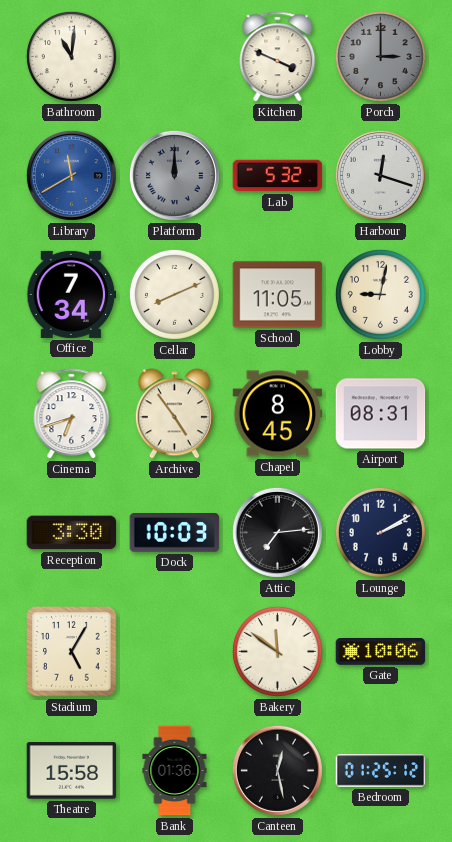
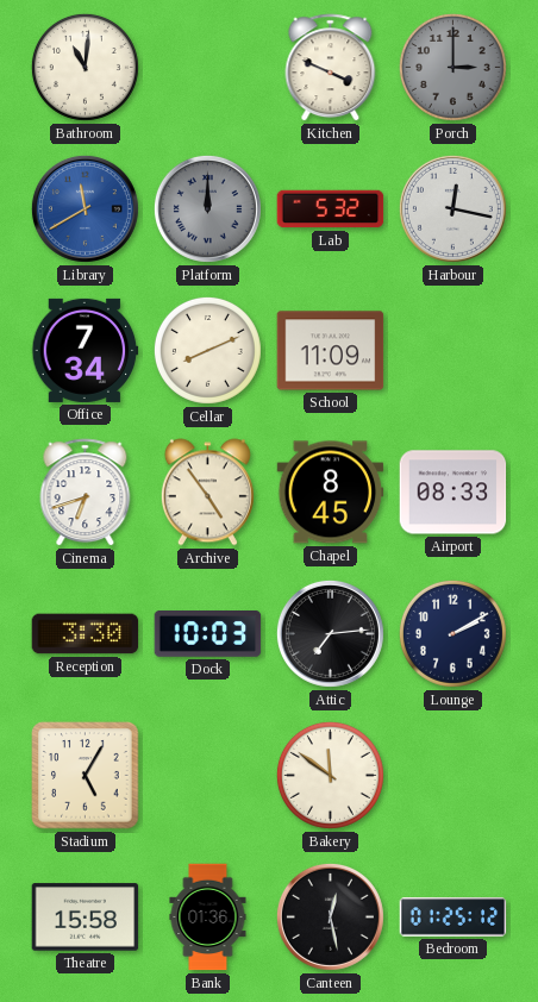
Harbour: 12:18 -> 12:17 (452, 208)
School: 11:05 -> 11:09 (331, 351)
Lobby: 9:02 -> none (380, 294)
Airport: 08:31 -> 08:33 (453, 493)
Gate: 10:06 -> none (381, 652)
